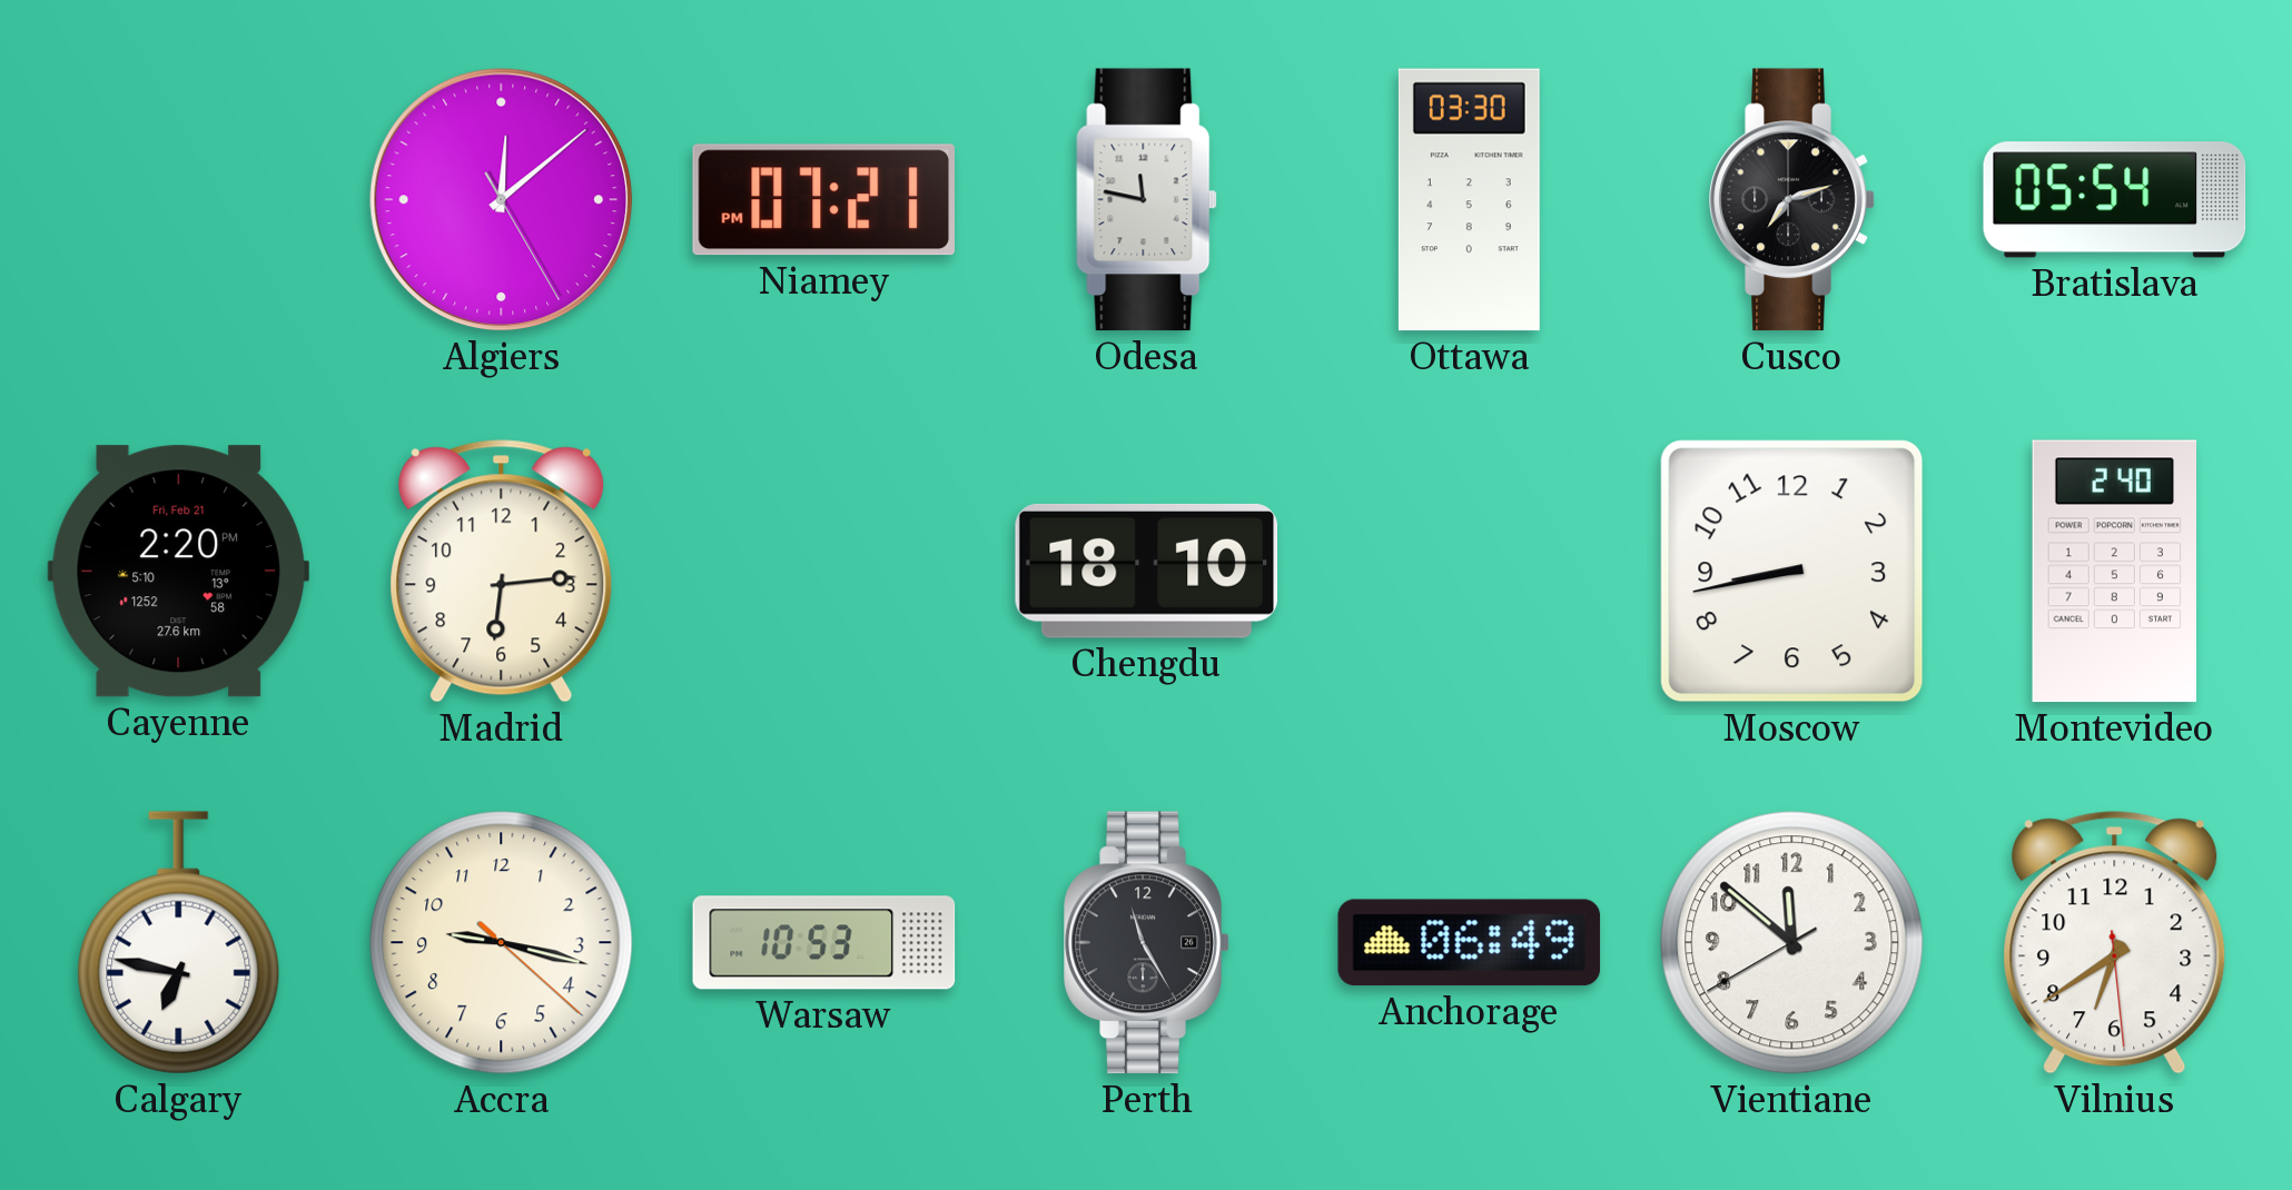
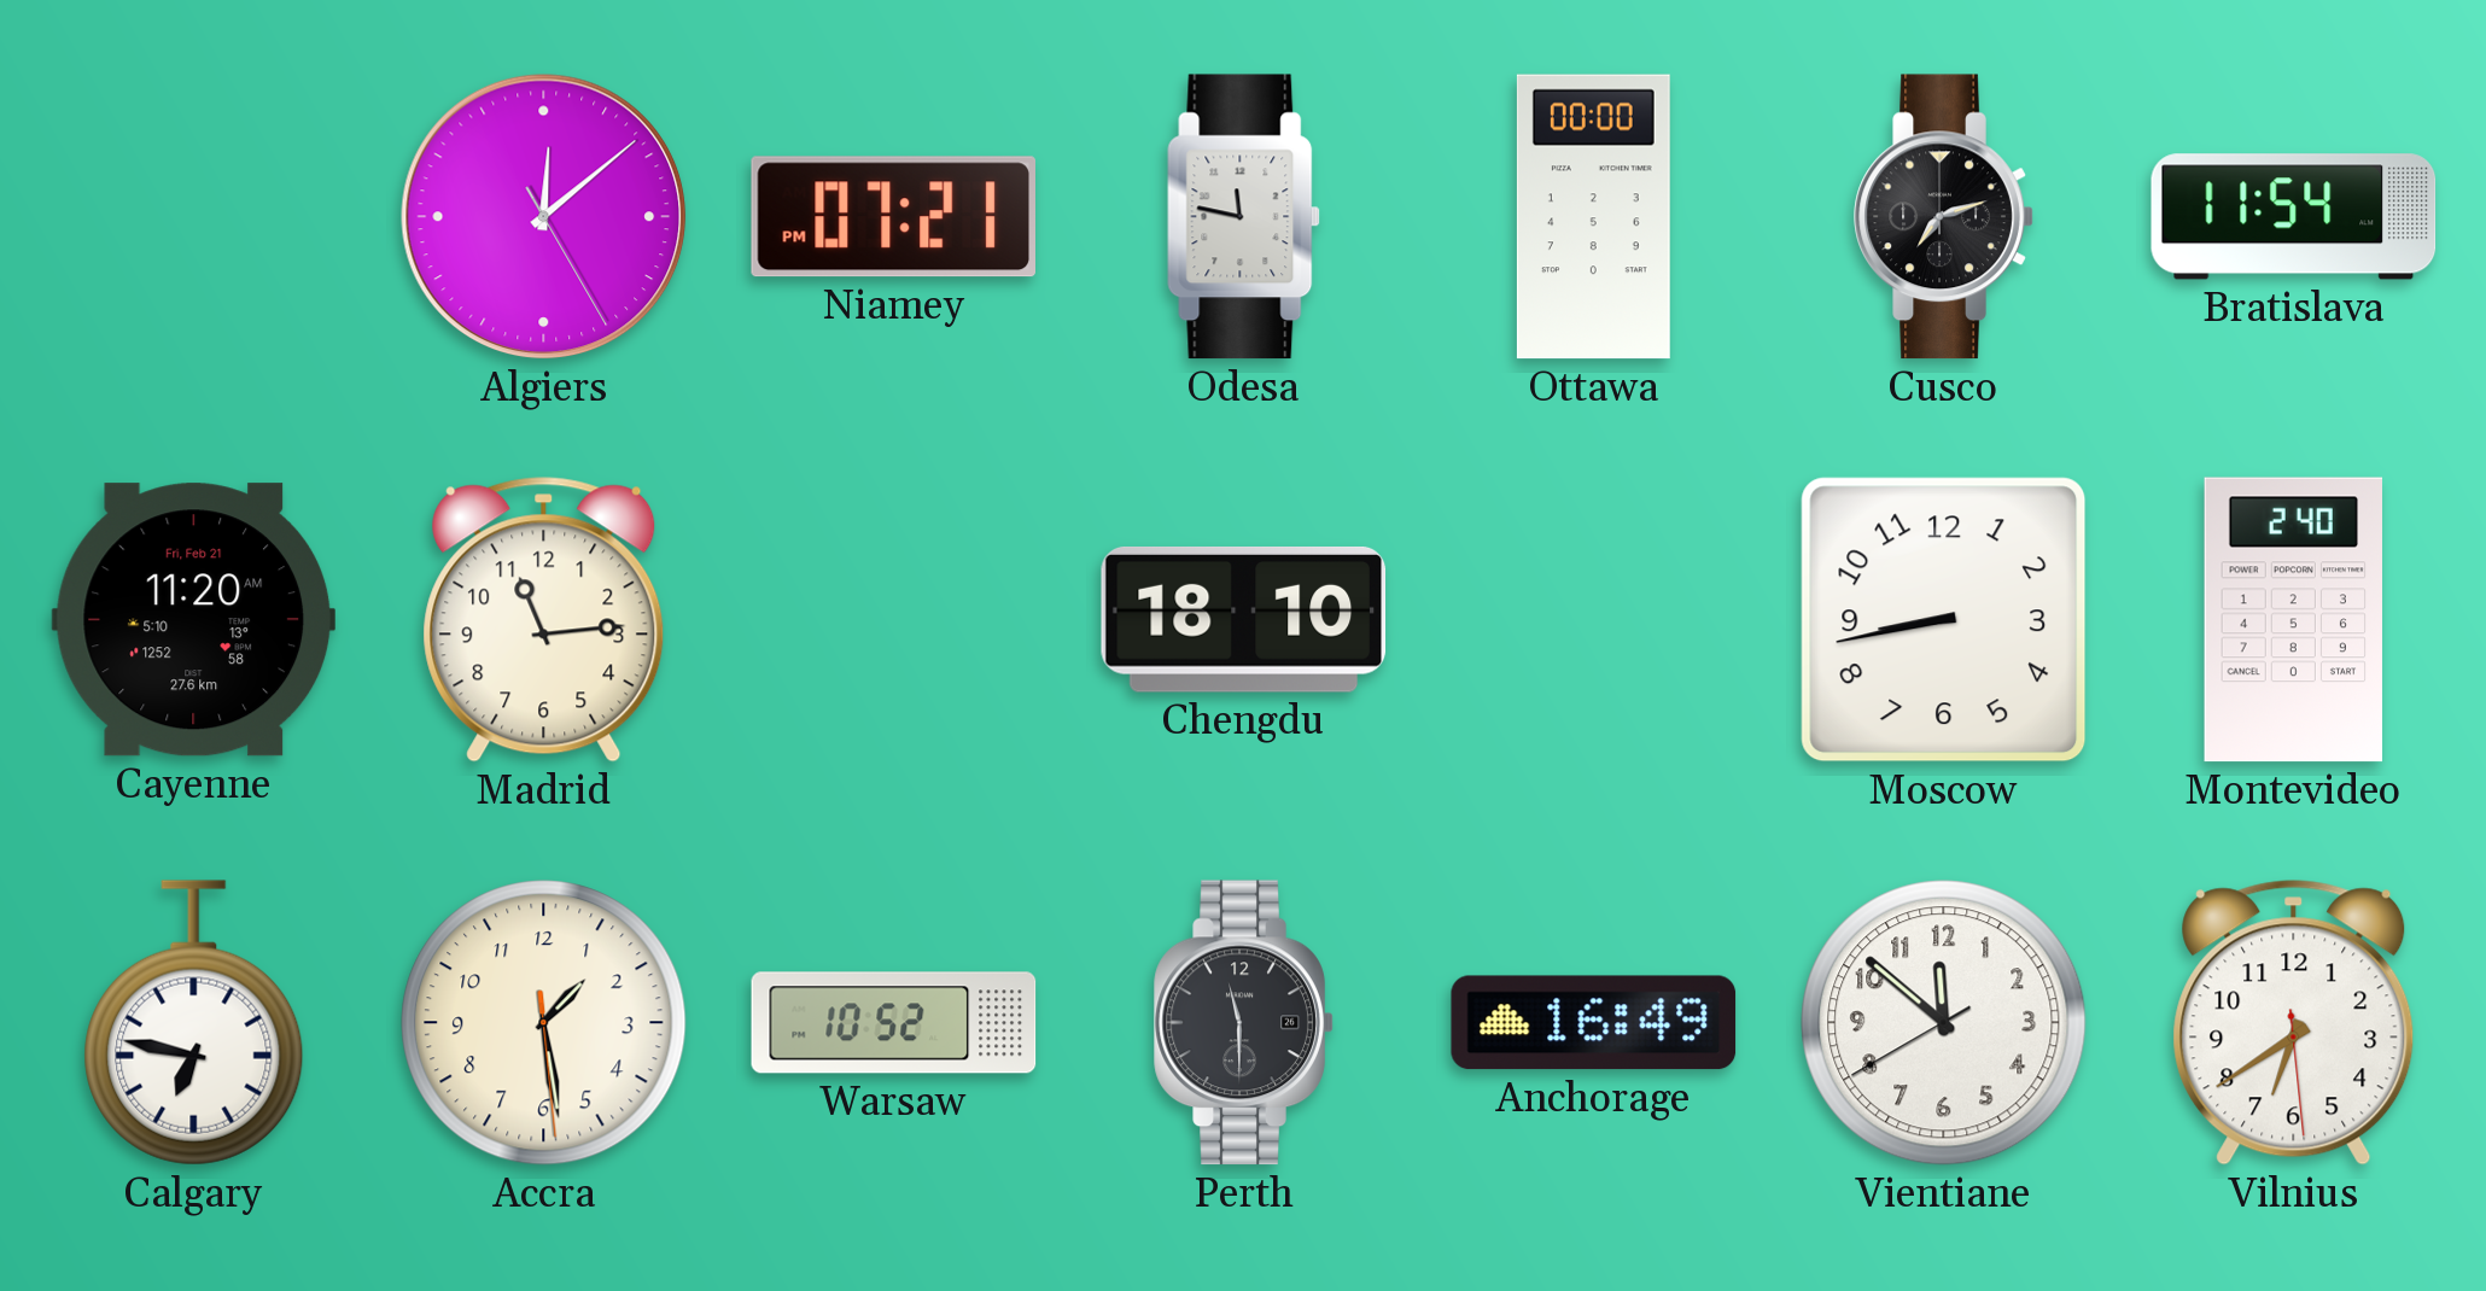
Ottawa: 03:30 -> 00:00 (1593, 217)
Bratislava: 05:54 -> 11:54 (2294, 217)
Cayenne: 2:20 -> 11:20 (193, 620)
Madrid: 6:14 -> 11:14 (544, 620)
Accra: 9:17 -> 1:28 (544, 1023)
Warsaw: 10:53 -> 10:52 (894, 1023)
Perth: 11:25 -> 11:30 (1244, 1023)
Anchorage: 06:49 -> 16:49 (1594, 1023)
